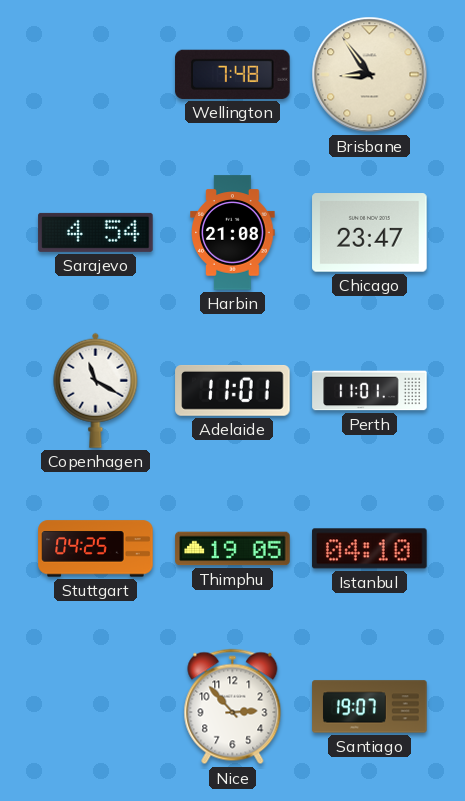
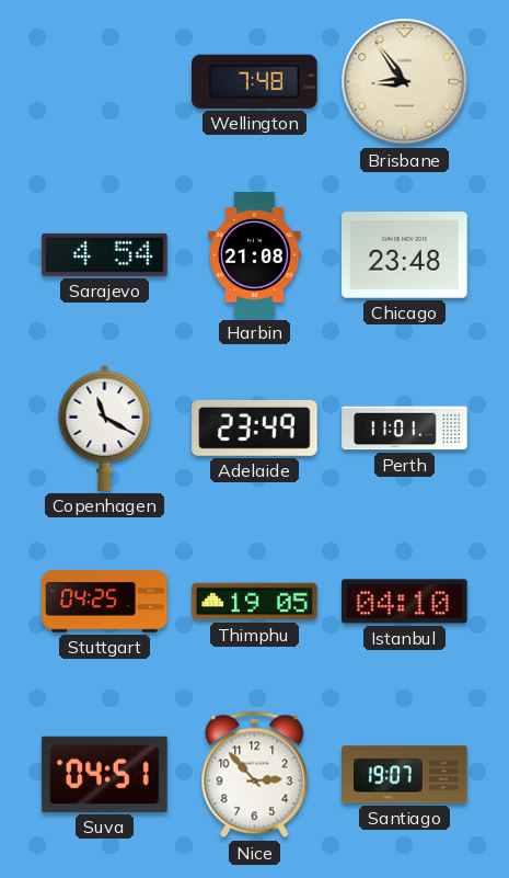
Chicago: 23:47 -> 23:48 (405, 255)
Adelaide: 11:01 -> 23:49 (255, 427)
Suva: none -> 04:51 (105, 774)
